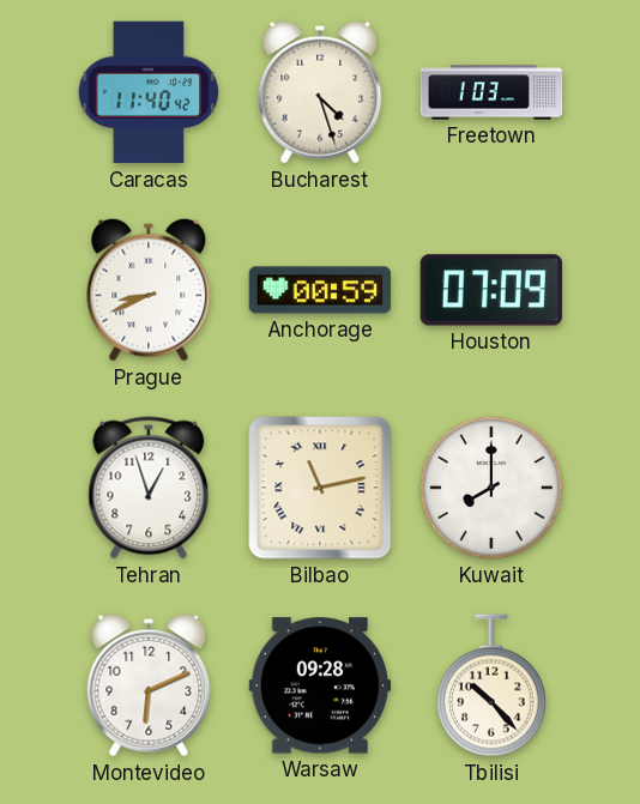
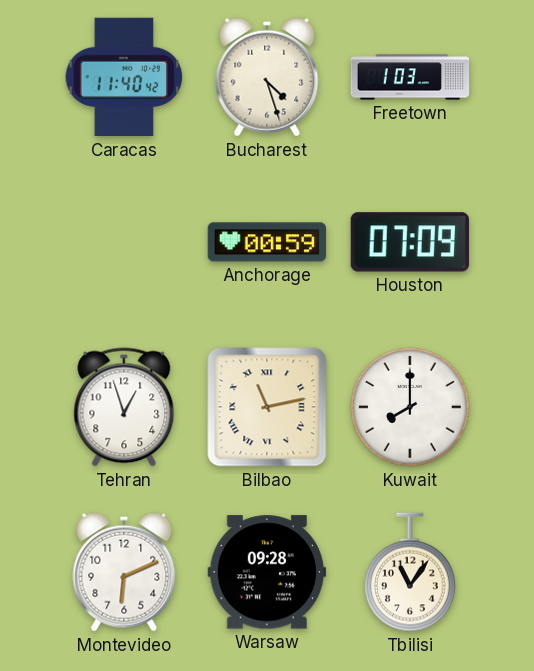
Prague: 8:41 -> none (149, 290)
Tbilisi: 10:23 -> 11:06 (411, 572)
